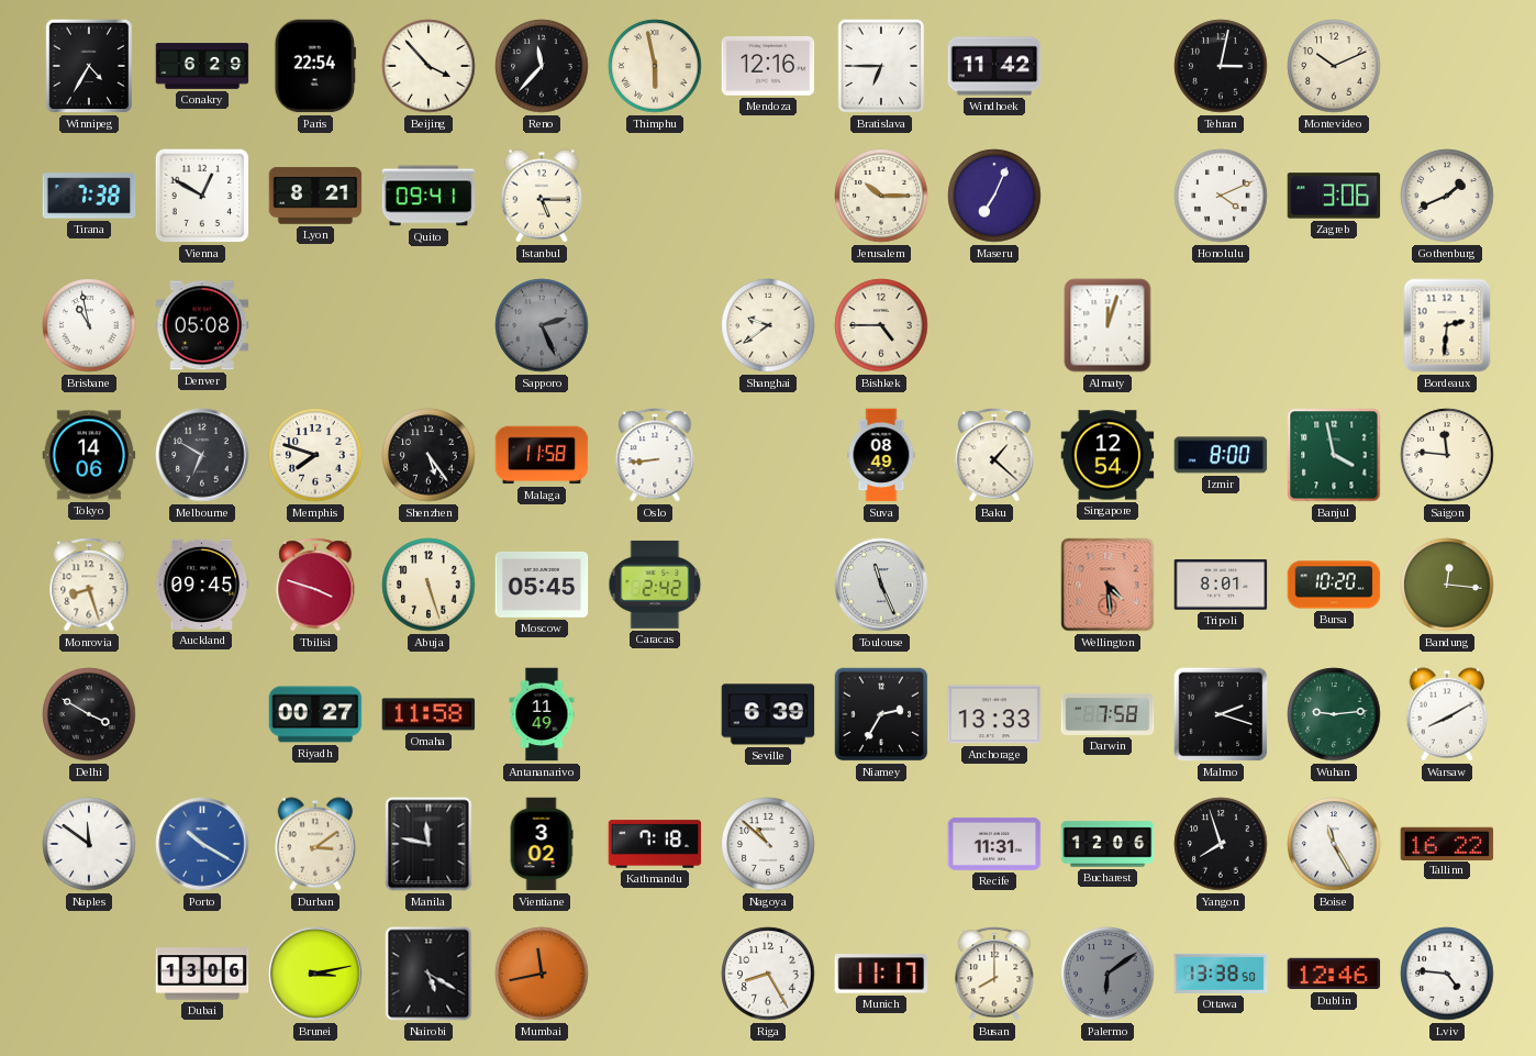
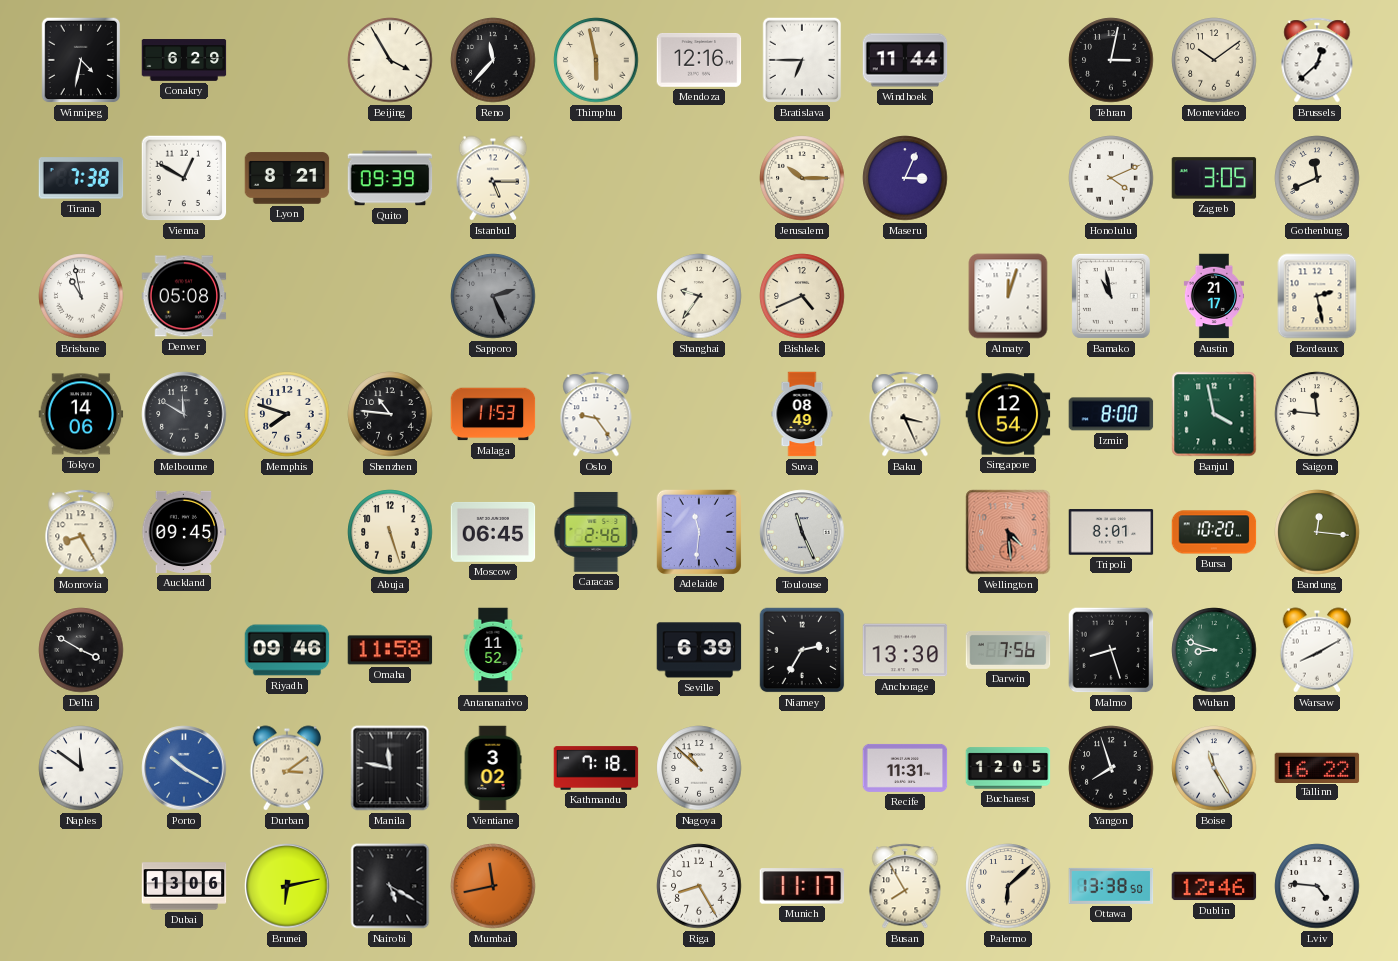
Winnipeg: 4:35 -> 4:32 (81, 60)
Paris: 22:54 -> none (315, 66)
Beijing: 3:53 -> 3:55 (390, 60)
Windhoek: 11:42 -> 11:44 (905, 60)
Montevideo: 10:11 -> 10:09 (1214, 60)
Brussels: none -> 12:38 (1317, 60)
Quito: 09:41 -> 09:39 (390, 178)
Maseru: 7:04 -> 3:04 (905, 178)
Zagreb: 3:06 -> 3:05 (1214, 178)
Gothenburg: 1:41 -> 11:41 (1317, 178)
Shanghai: 9:39 -> 9:36 (699, 296)
Bishkek: 4:45 -> 4:41 (802, 296)
Bamako: none -> 10:58 (1111, 296)
Austin: none -> 21:17 (1213, 296)
Bordeaux: 2:31 -> 2:28 (1317, 296)
Melbourne: 6:50 -> 11:50 (184, 414)
Shenzhen: 5:24 -> 10:46 (390, 414)
Malaga: 11:58 -> 11:53 (493, 414)
Oslo: 8:44 -> 9:24 (596, 414)
Baku: 1:22 -> 3:26 (905, 414)
Monrovia: 8:27 -> 8:25 (81, 532)
Tbilisi: 3:48 -> none (315, 585)
Moscow: 05:45 -> 06:45 (493, 532)
Caracas: 2:42 -> 2:46 (596, 532)
Adelaide: none -> 11:31 (698, 531)
Riyadh: 00:27 -> 09:46 (287, 650)
Antananarivo: 11:49 -> 11:52 (493, 650)
Anchorage: 13:33 -> 13:30 (905, 650)
Darwin: 7:58 -> 7:56 (1008, 650)
Malmo: 2:18 -> 8:27 (1111, 650)
Wuhan: 9:14 -> 8:48 (1214, 650)
Bucharest: 12:06 -> 12:05 (1008, 768)
Brunei: 3:13 -> 6:13 (287, 886)
Busan: 8:00 -> 7:55 (905, 886)
Palermo: 6:09 -> 6:08 (1008, 886)
Palermo dial: grey -> cream (1008, 886)
